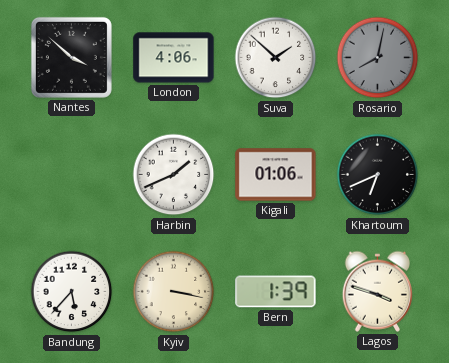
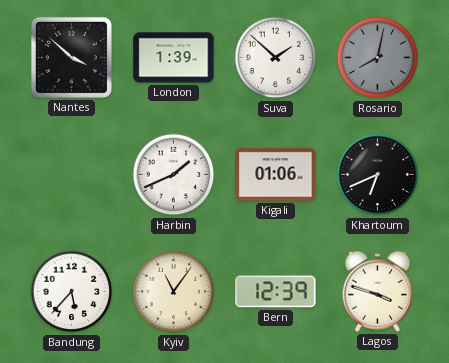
London: 4:06 -> 1:39 (174, 58)
Kyiv: 3:17 -> 11:06 (174, 292)
Bern: 1:39 -> 12:39 (276, 292)
